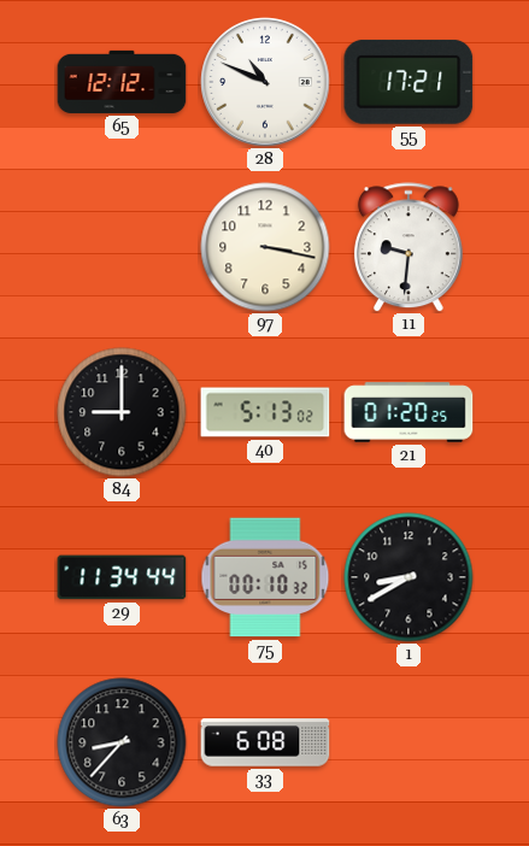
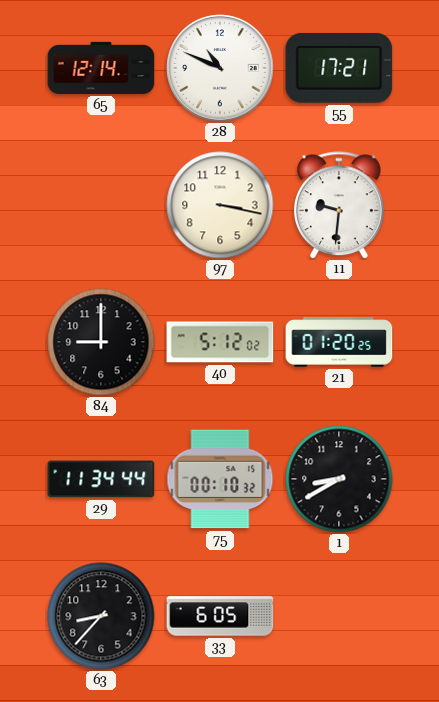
65: 12:12 -> 12:14 (101, 68)
40: 5:13 -> 5:12 (220, 342)
33: 6:08 -> 6:05 (220, 616)
